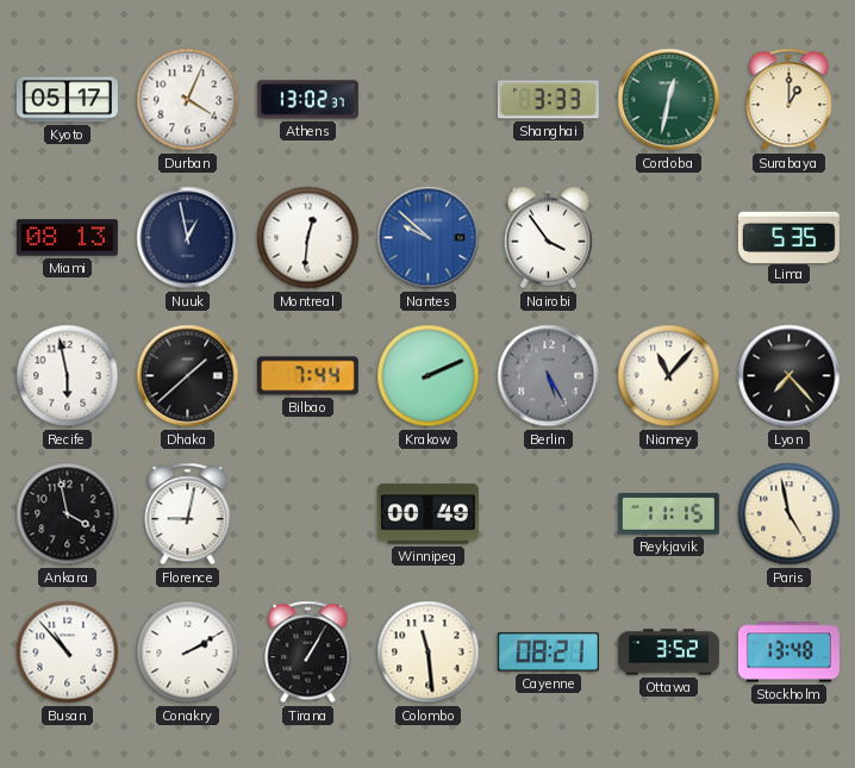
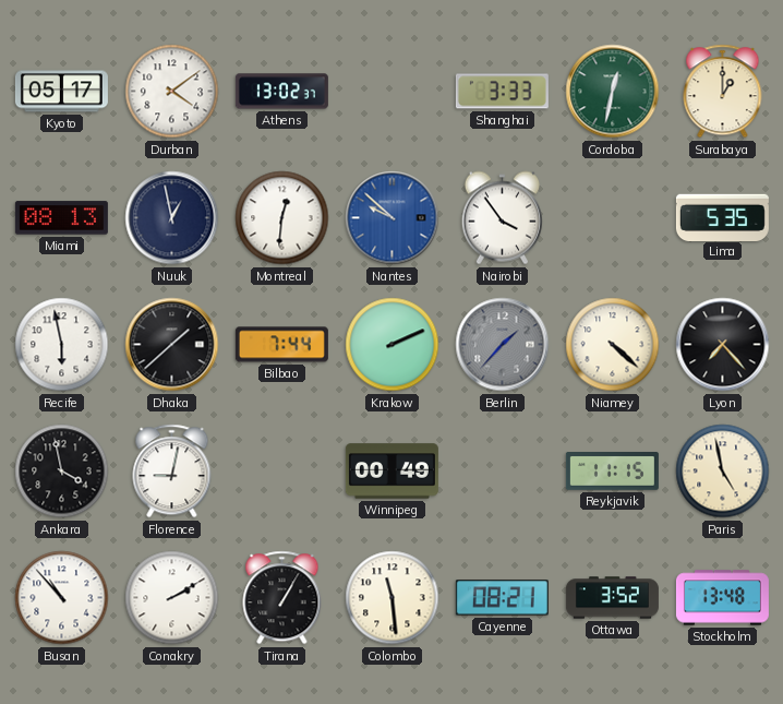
Durban: 4:04 -> 4:09 (172, 92)
Berlin: 5:25 -> 1:37 (503, 345)
Niamey: 11:07 -> 4:22 (613, 345)
